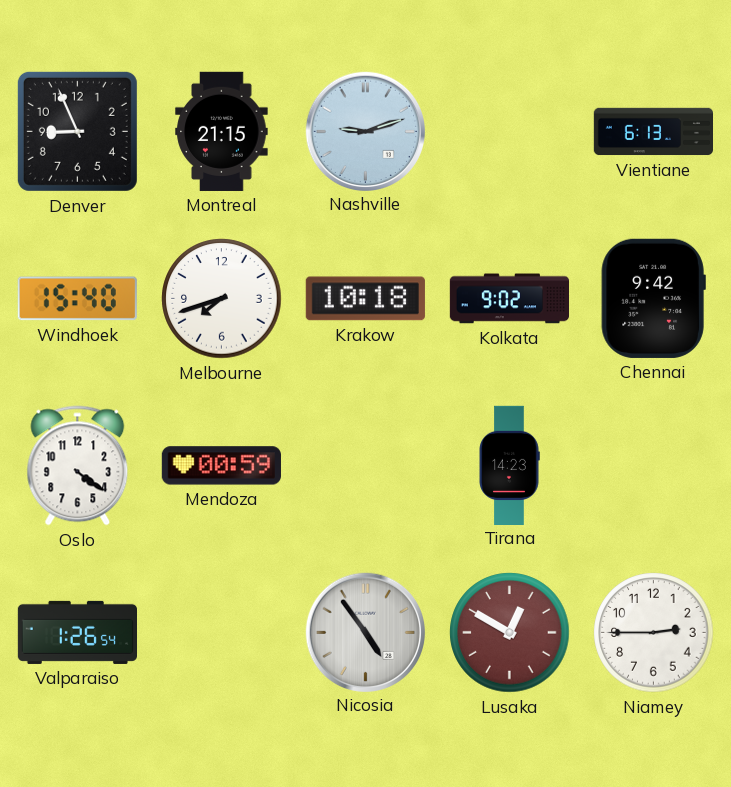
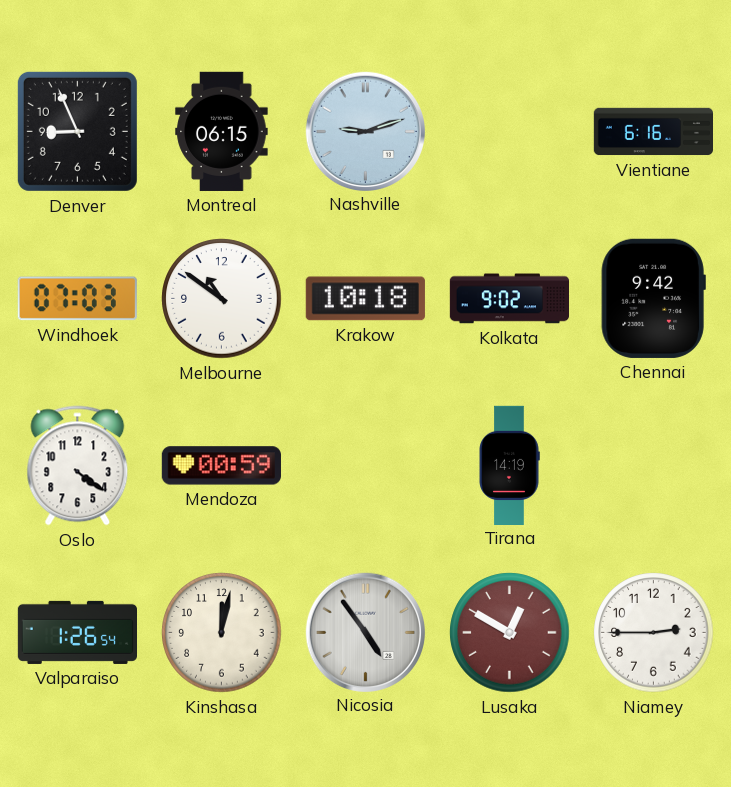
Montreal: 21:15 -> 06:15 (222, 131)
Vientiane: 6:13 -> 6:16 (654, 132)
Windhoek: 15:40 -> 07:03 (77, 299)
Melbourne: 7:42 -> 10:51 (222, 299)
Tirana: 14:23 -> 14:19 (509, 465)
Kinshasa: none -> 12:02 (222, 633)
